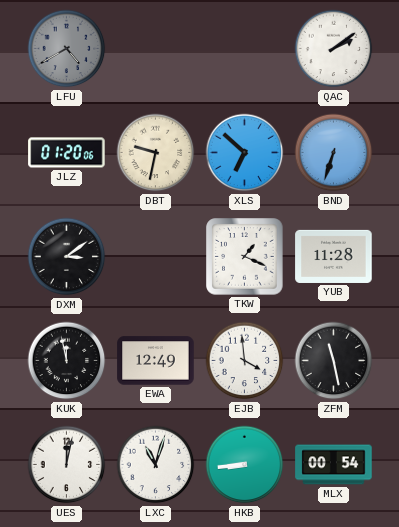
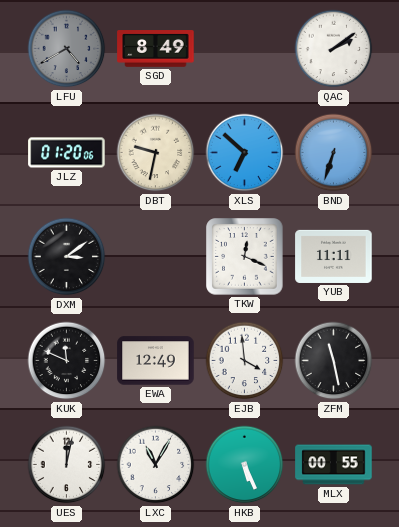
SGD: none -> 8:49 (156, 49)
TKW: 1:19 -> 12:19 (245, 257)
YUB: 11:28 -> 11:11 (334, 256)
KUK: 11:58 -> 11:49 (67, 361)
LXC: 11:03 -> 11:05 (156, 465)
HKB: 8:44 -> 5:26 (245, 465)
MLX: 00:54 -> 00:55 (334, 465)
